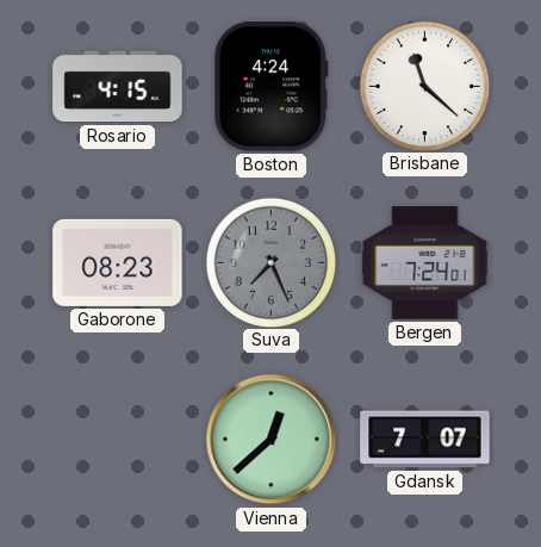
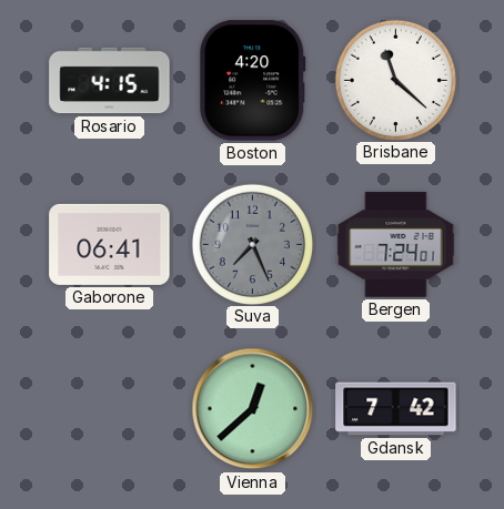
Boston: 4:24 -> 4:20 (253, 81)
Gaborone: 08:23 -> 06:41 (110, 244)
Gdansk: 7:07 -> 7:42 (396, 409)
